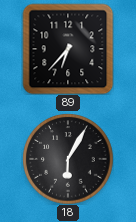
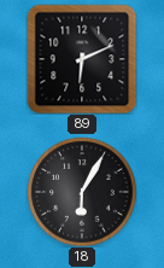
89: 6:37 -> 6:11 (82, 59)
